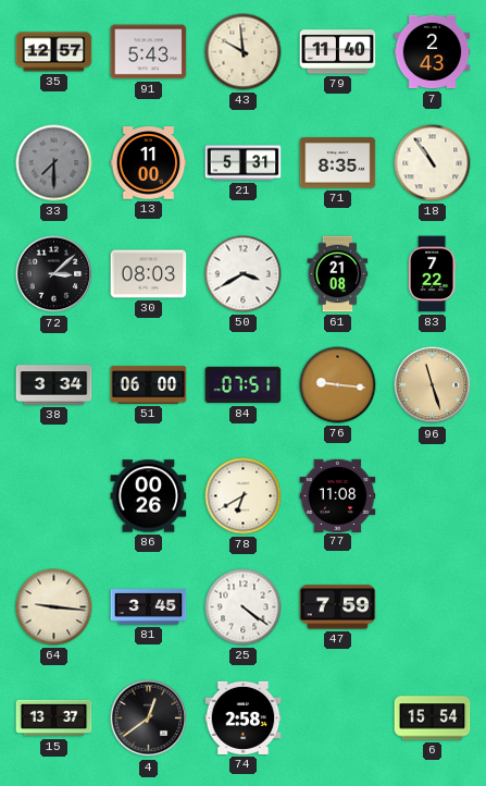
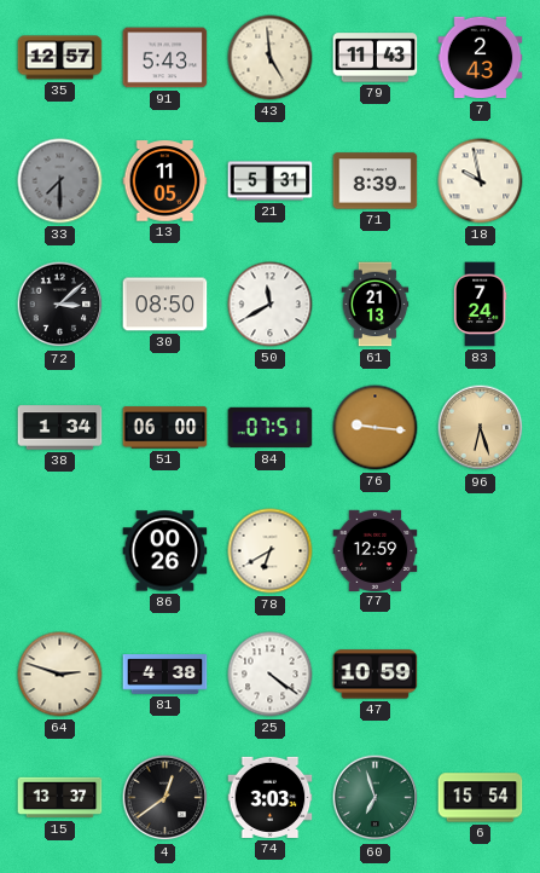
43: 9:59 -> 4:59 (271, 58)
79: 11:40 -> 11:43 (376, 58)
13: 11:00 -> 11:05 (166, 181)
71: 8:35 -> 8:39 (376, 181)
18: 10:54 -> 9:58 (481, 181)
30: 08:03 -> 08:50 (166, 305)
50: 3:40 -> 11:40 (271, 305)
61: 21:08 -> 21:13 (376, 305)
83: 7:22 -> 7:24 (480, 305)
38: 3:34 -> 1:34 (60, 428)
96: 11:27 -> 6:27 (481, 428)
77: 11:08 -> 12:59 (376, 550)
64: 9:16 -> 2:48 (60, 675)
81: 3:45 -> 4:38 (166, 675)
47: 7:59 -> 10:59 (376, 675)
74: 2:58 -> 3:03 (271, 797)
60: none -> 6:57 (376, 798)
